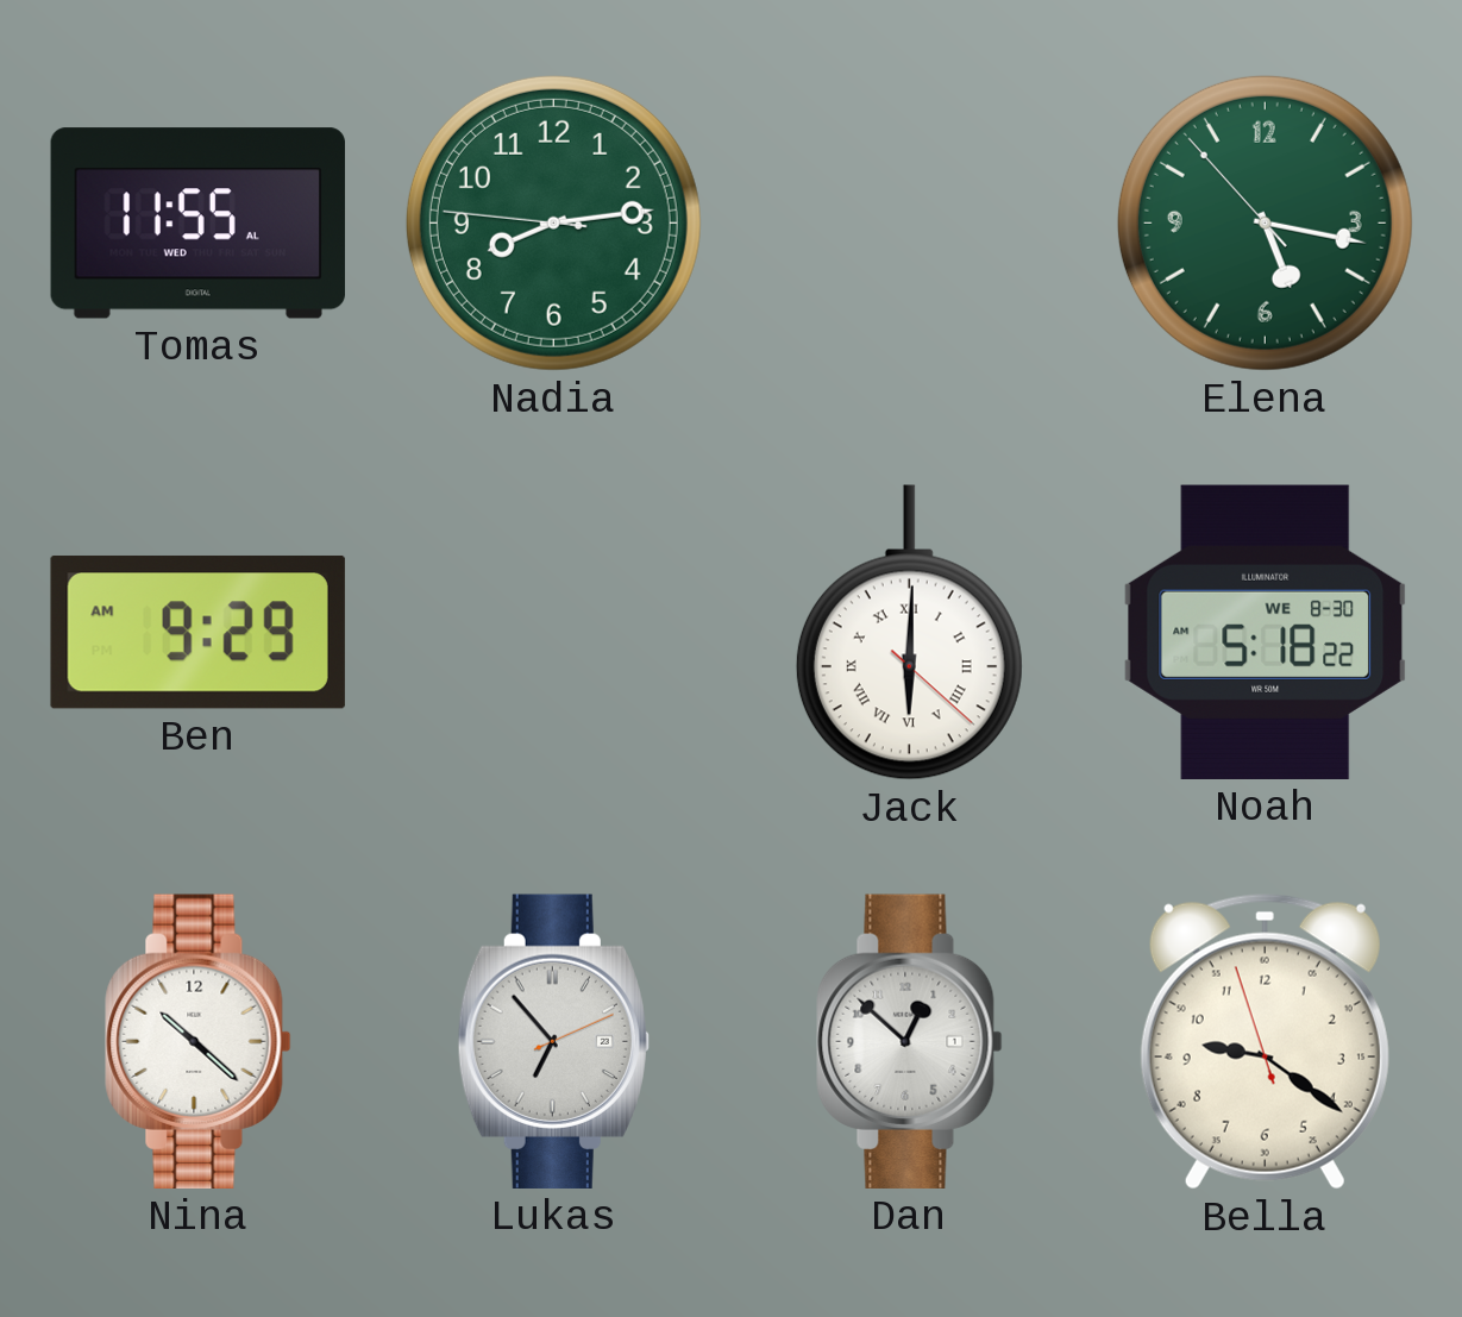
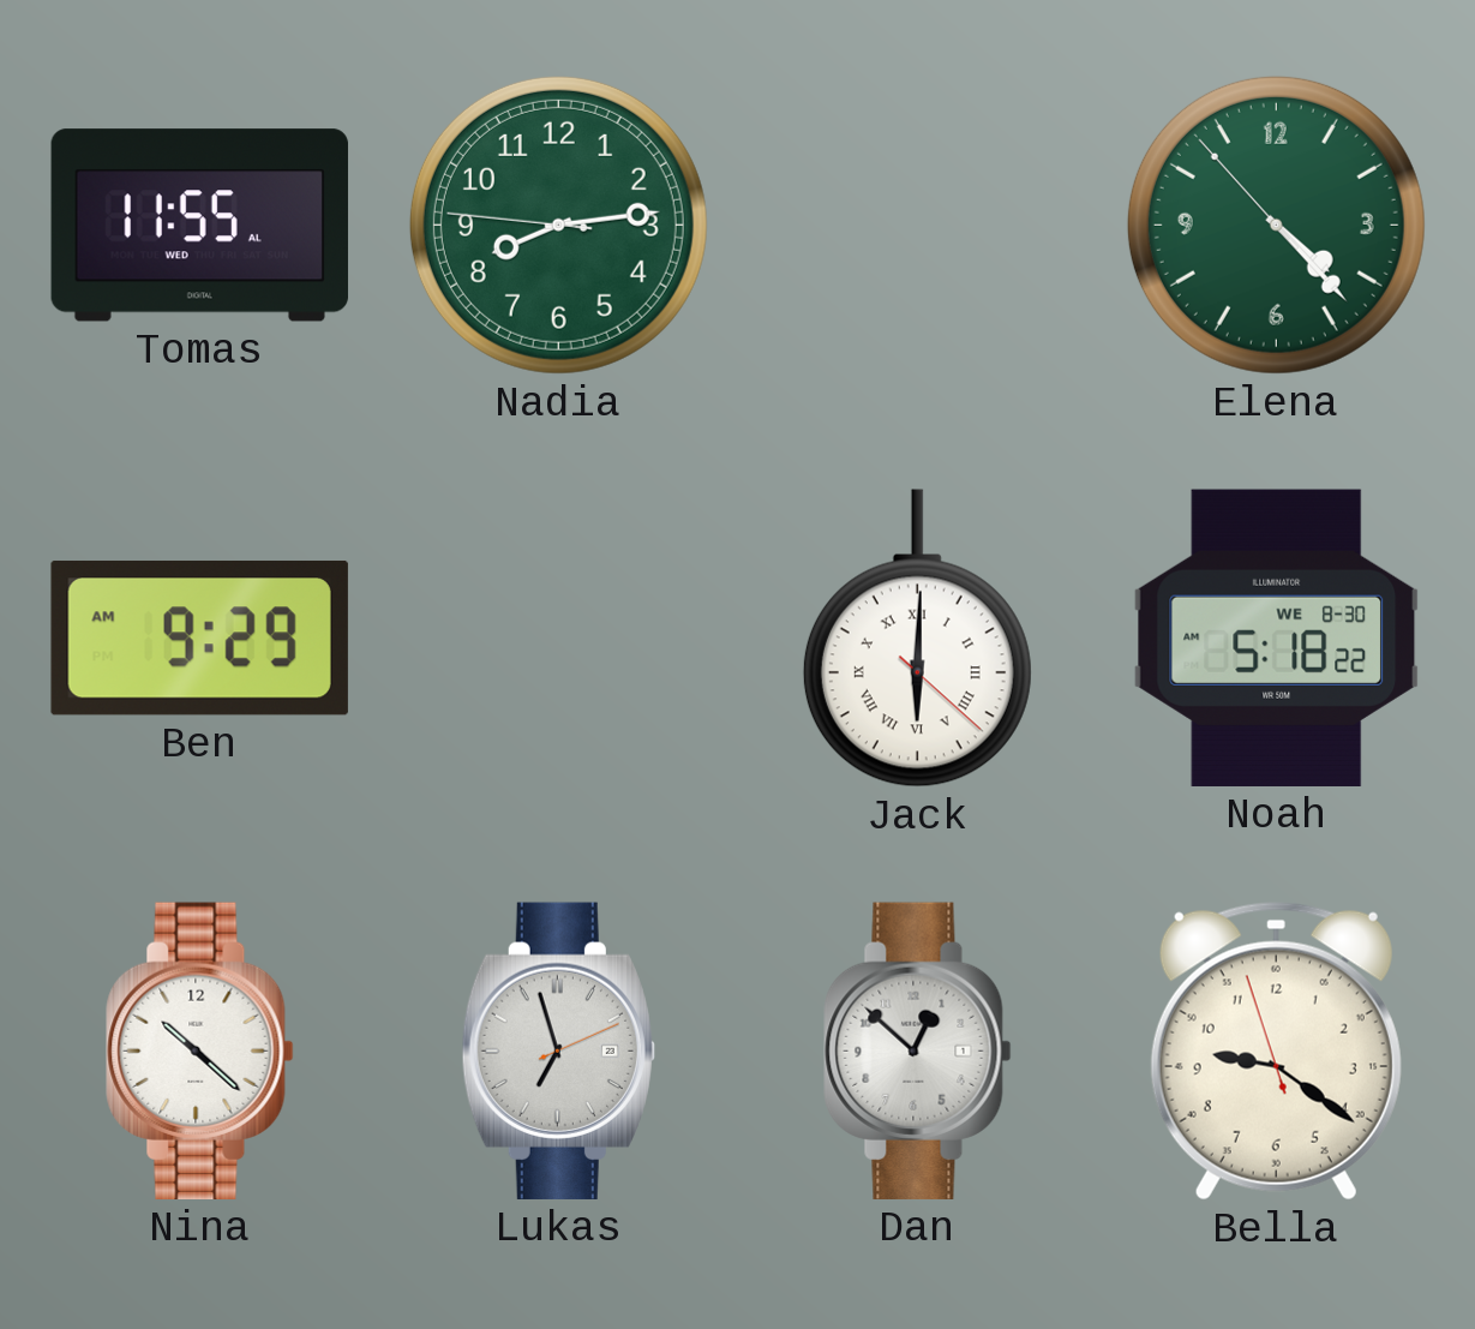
Elena: 5:16 -> 4:22 (1276, 225)
Lukas: 6:53 -> 6:57 (558, 1050)
